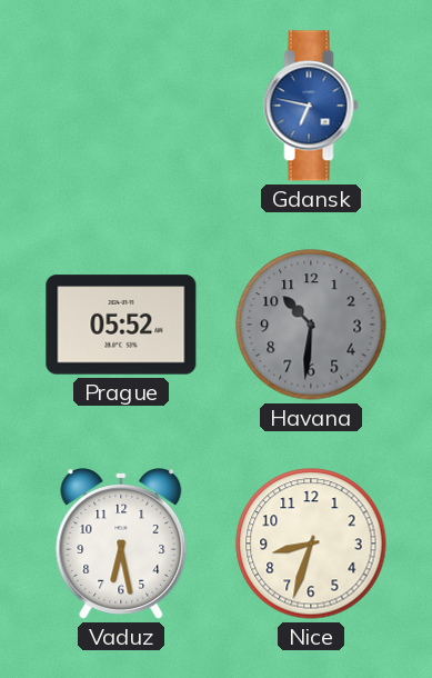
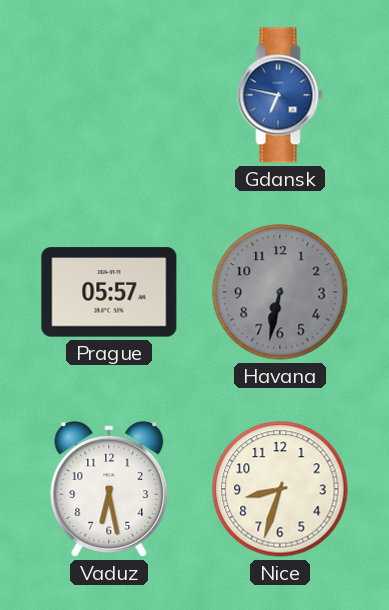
Prague: 05:52 -> 05:57 (109, 292)
Havana: 10:31 -> 6:32 (280, 292)
